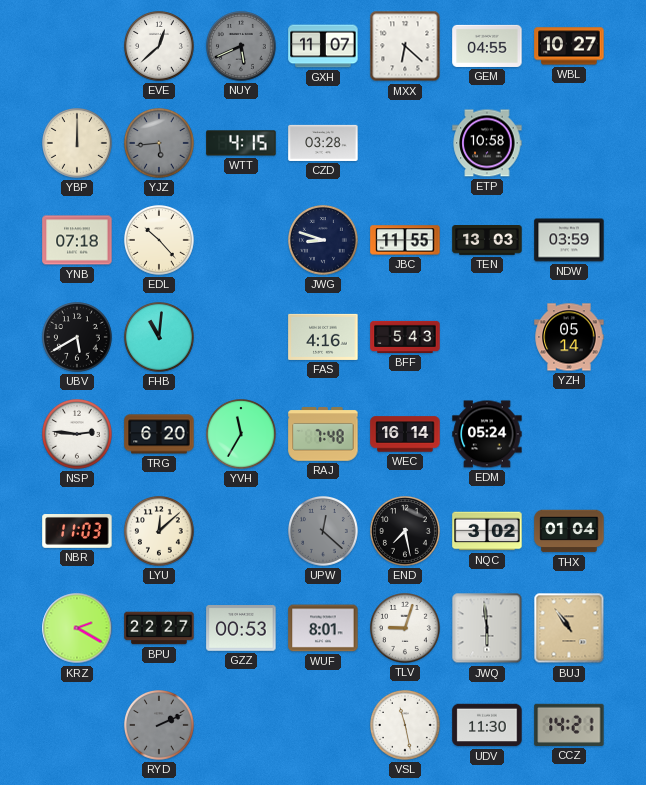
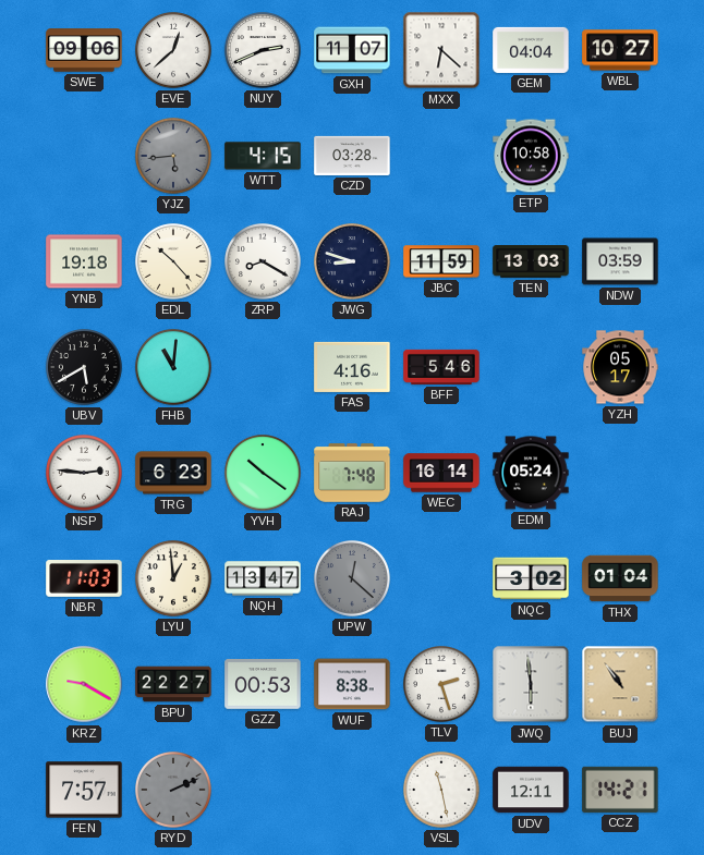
SWE: none -> 09:06 (84, 50)
NUY: 5:41 -> 2:41 (264, 51)
NUY dial: grey -> white (264, 51)
GEM: 04:55 -> 04:04 (531, 50)
YBP: 12:00 -> none (78, 144)
YNB: 07:18 -> 19:18 (84, 261)
ZRP: none -> 8:20 (264, 262)
JBC: 11:55 -> 11:59 (441, 261)
BFF: 5:43 -> 5:46 (441, 367)
YZH: 05:14 -> 05:17 (620, 367)
TRG: 6:20 -> 6:23 (173, 473)
YVH: 11:35 -> 10:21 (264, 474)
LYU: 12:08 -> 12:59 (174, 579)
NQH: none -> 13:47 (263, 578)
END: 7:28 -> none (406, 532)
KRZ: 2:20 -> 9:20 (84, 684)
WUF: 8:01 -> 8:38 (352, 684)
TLV: 9:03 -> 2:27 (442, 685)
FEN: none -> 7:57 (84, 790)
UDV: 11:30 -> 12:11 (531, 790)
